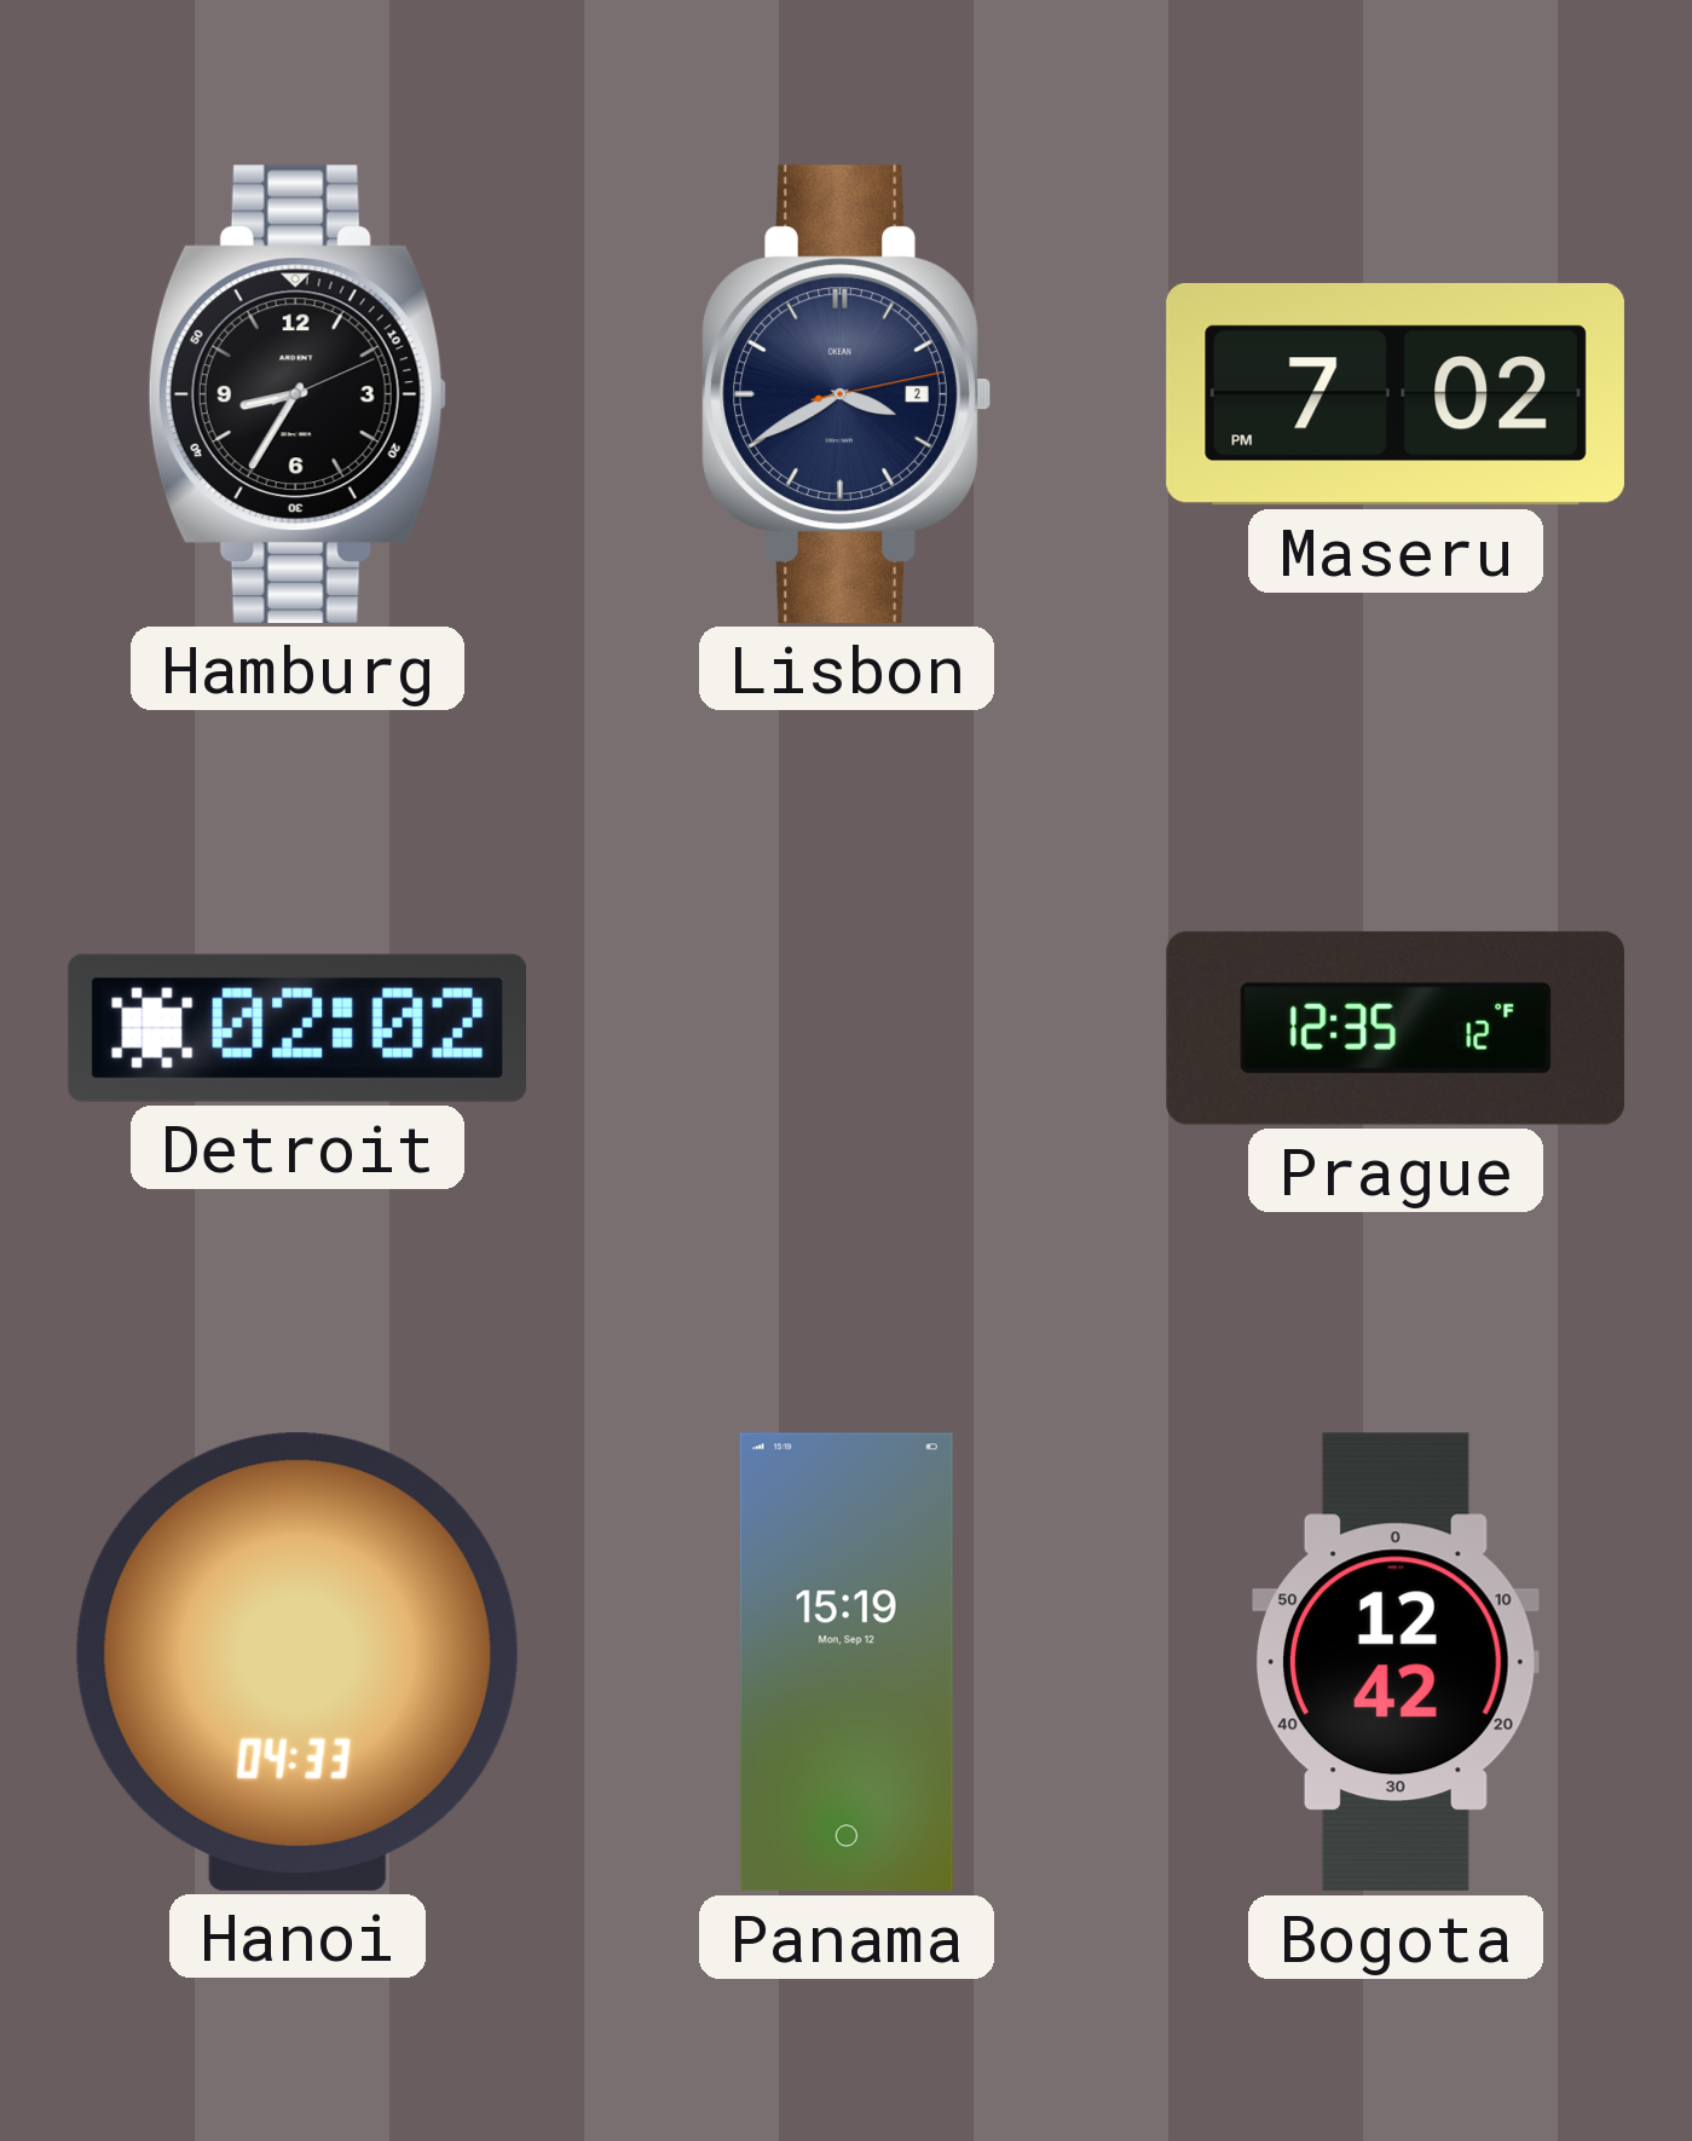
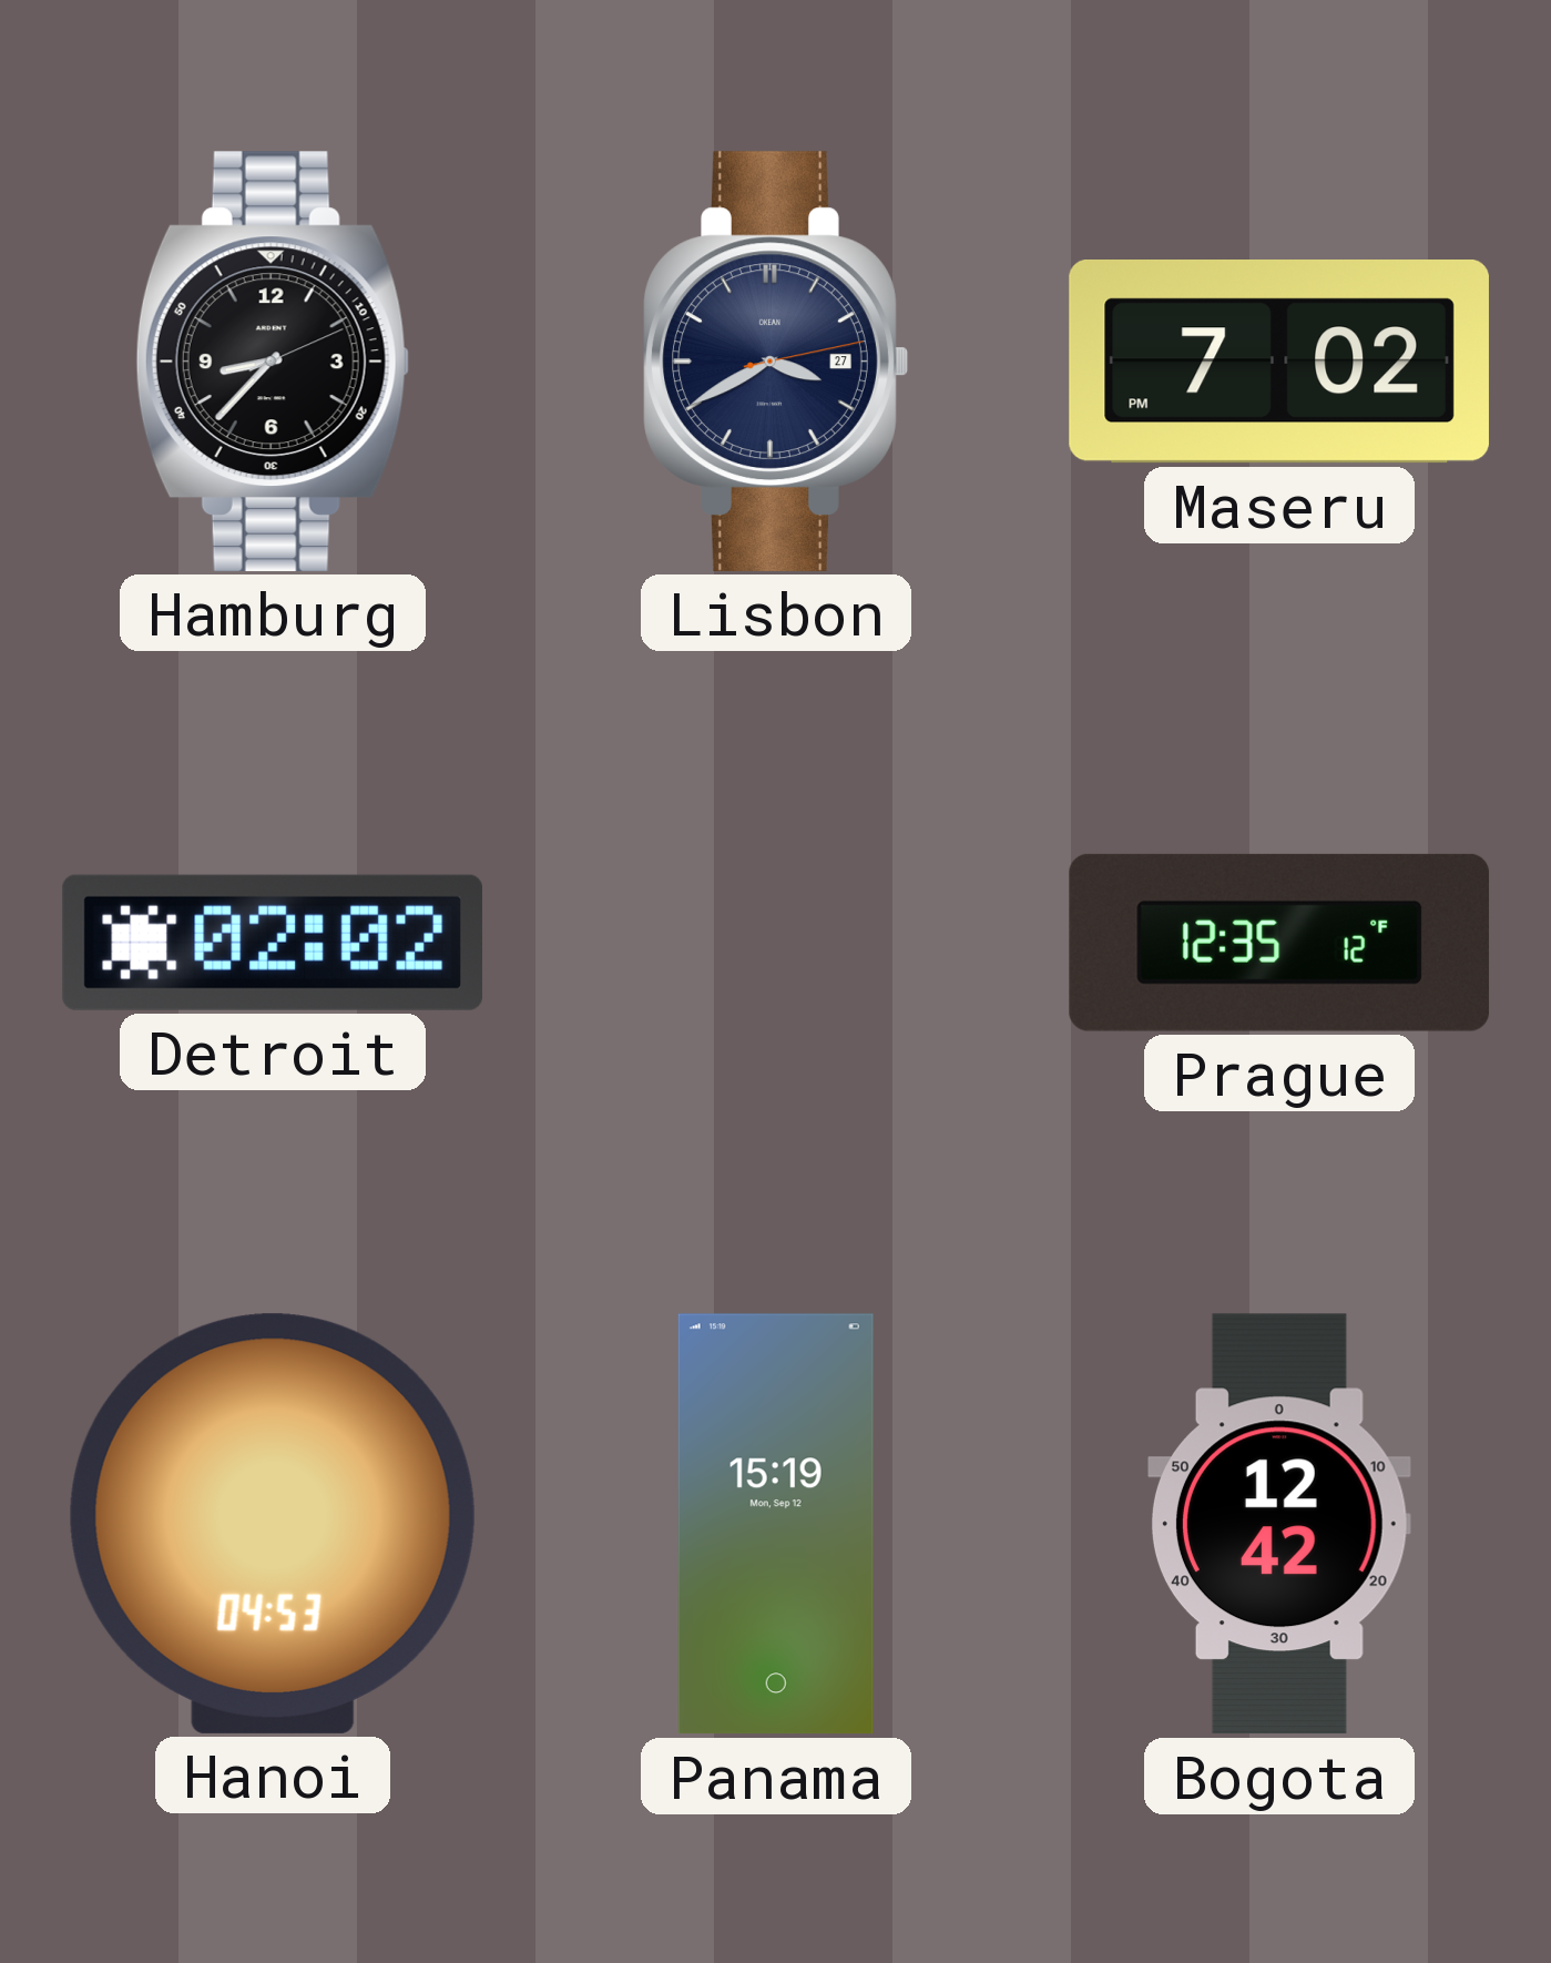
Hamburg: 8:35 -> 8:37 (273, 362)
Lisbon date: 2 -> 27 (776, 362)
Hanoi: 04:33 -> 04:53 (273, 1524)
